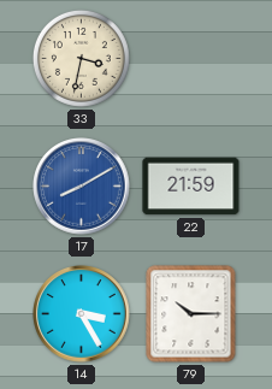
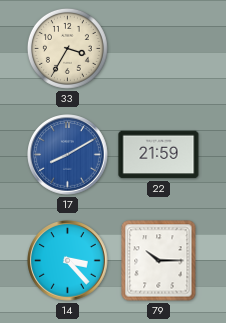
33: 3:32 -> 3:35 (67, 48)
14: 3:25 -> 3:23 (68, 261)
